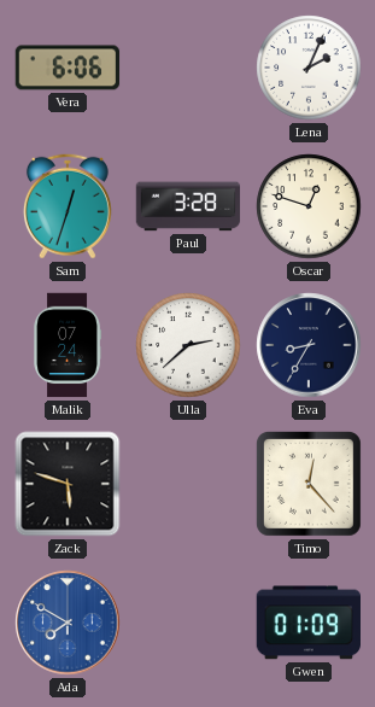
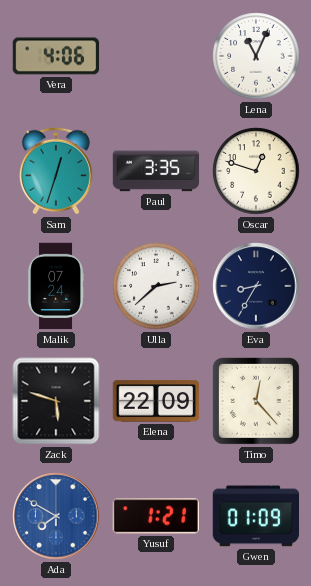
Vera: 6:06 -> 4:06 (56, 56)
Lena: 2:04 -> 11:04 (256, 56)
Paul: 3:28 -> 3:35 (156, 171)
Elena: none -> 22:09 (156, 401)
Yusuf: none -> 1:21 (156, 516)
